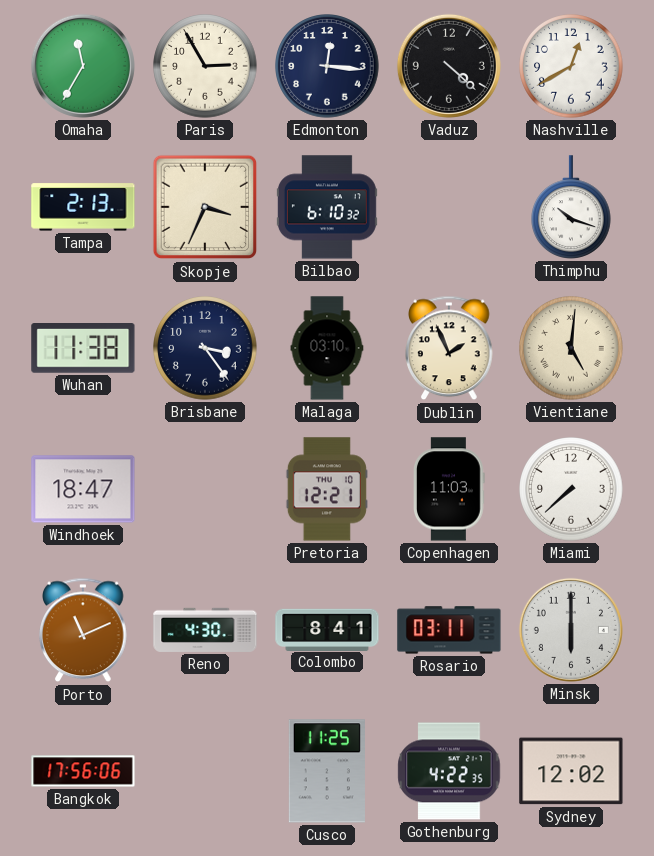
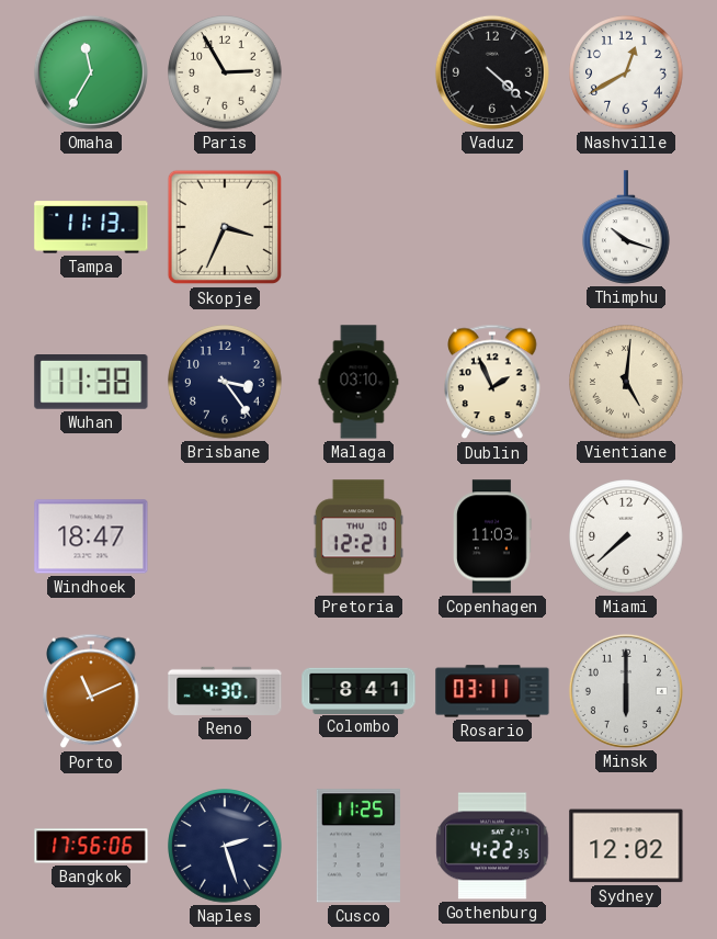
Edmonton: 12:16 -> none (327, 66)
Tampa: 2:13 -> 11:13 (91, 227)
Bilbao: 6:10 -> none (327, 207)
Naples: none -> 2:27 (225, 846)
